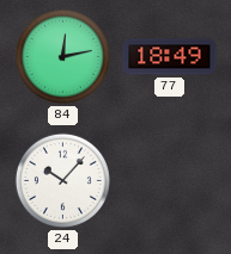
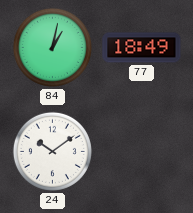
84: 12:13 -> 1:02 (52, 47)
24: 10:07 -> 10:09 (52, 151)
